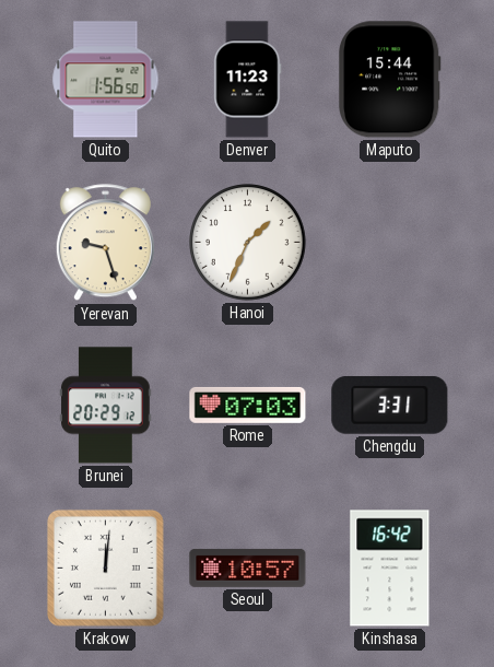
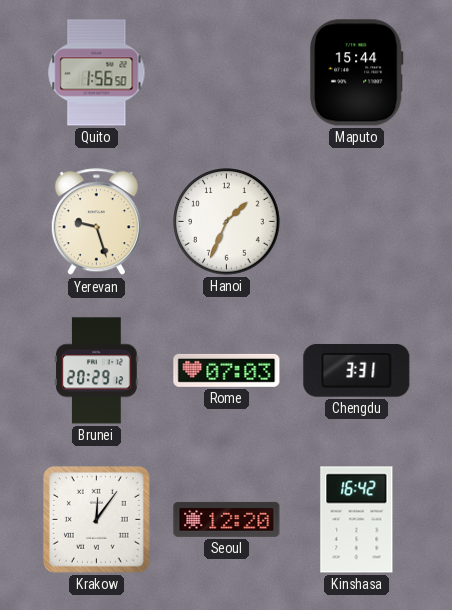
Denver: 11:23 -> none (248, 80)
Krakow: 12:01 -> 12:06 (96, 519)
Seoul: 10:57 -> 12:20 (227, 519)
